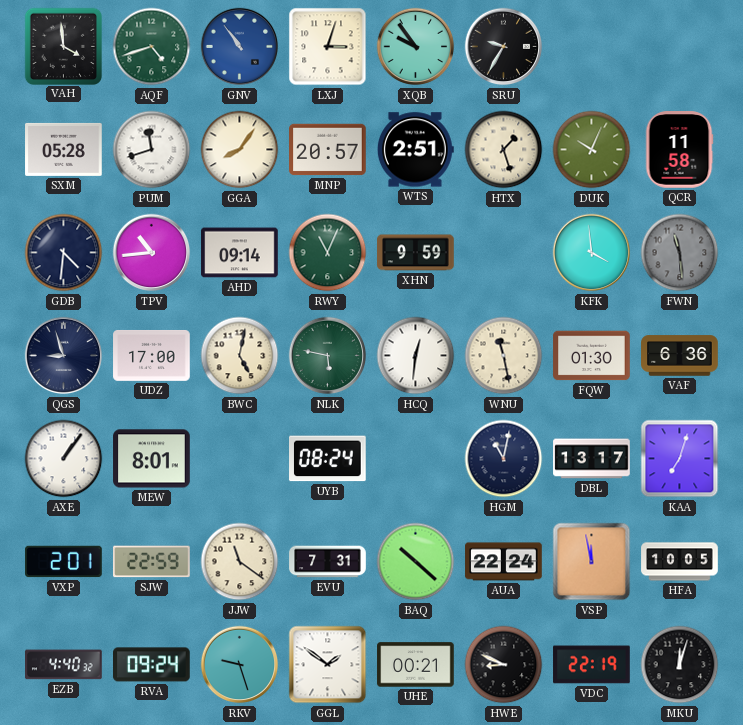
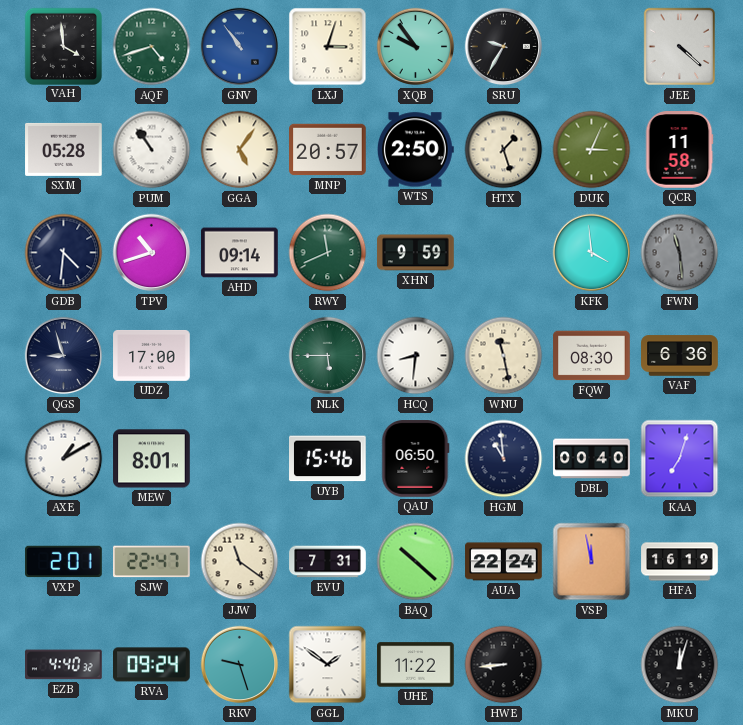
JEE: none -> 4:22 (679, 47)
PUM: 11:42 -> 10:54 (152, 150)
GGA: 8:06 -> 5:06 (240, 150)
WTS: 2:51 -> 2:50 (415, 150)
DUK: 10:04 -> 3:04 (592, 150)
TPV: 10:44 -> 10:42 (152, 253)
RWY: 11:04 -> 11:41 (328, 253)
BWC: 5:02 -> none (240, 356)
NLK: 5:47 -> 5:45 (328, 356)
HCQ: 12:31 -> 8:31 (416, 356)
FQW: 01:30 -> 08:30 (592, 356)
AXE: 1:06 -> 1:10 (64, 459)
UYB: 08:24 -> 15:46 (328, 459)
QAU: none -> 06:50 (416, 459)
HGM: 11:02 -> 10:59 (504, 459)
DBL: 13:17 -> 00:40 (592, 459)
SJW: 22:59 -> 22:47 (152, 562)
HFA: 10:05 -> 16:19 (680, 562)
UHE: 00:21 -> 11:22 (416, 665)
HWE: 8:49 -> 8:44 (504, 665)
VDC: 22:19 -> none (592, 665)
